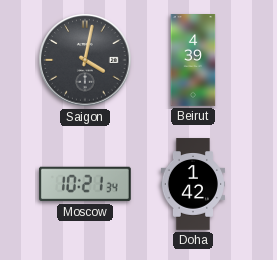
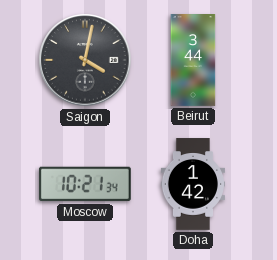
Beirut: 4:39 -> 3:44 (193, 61)
